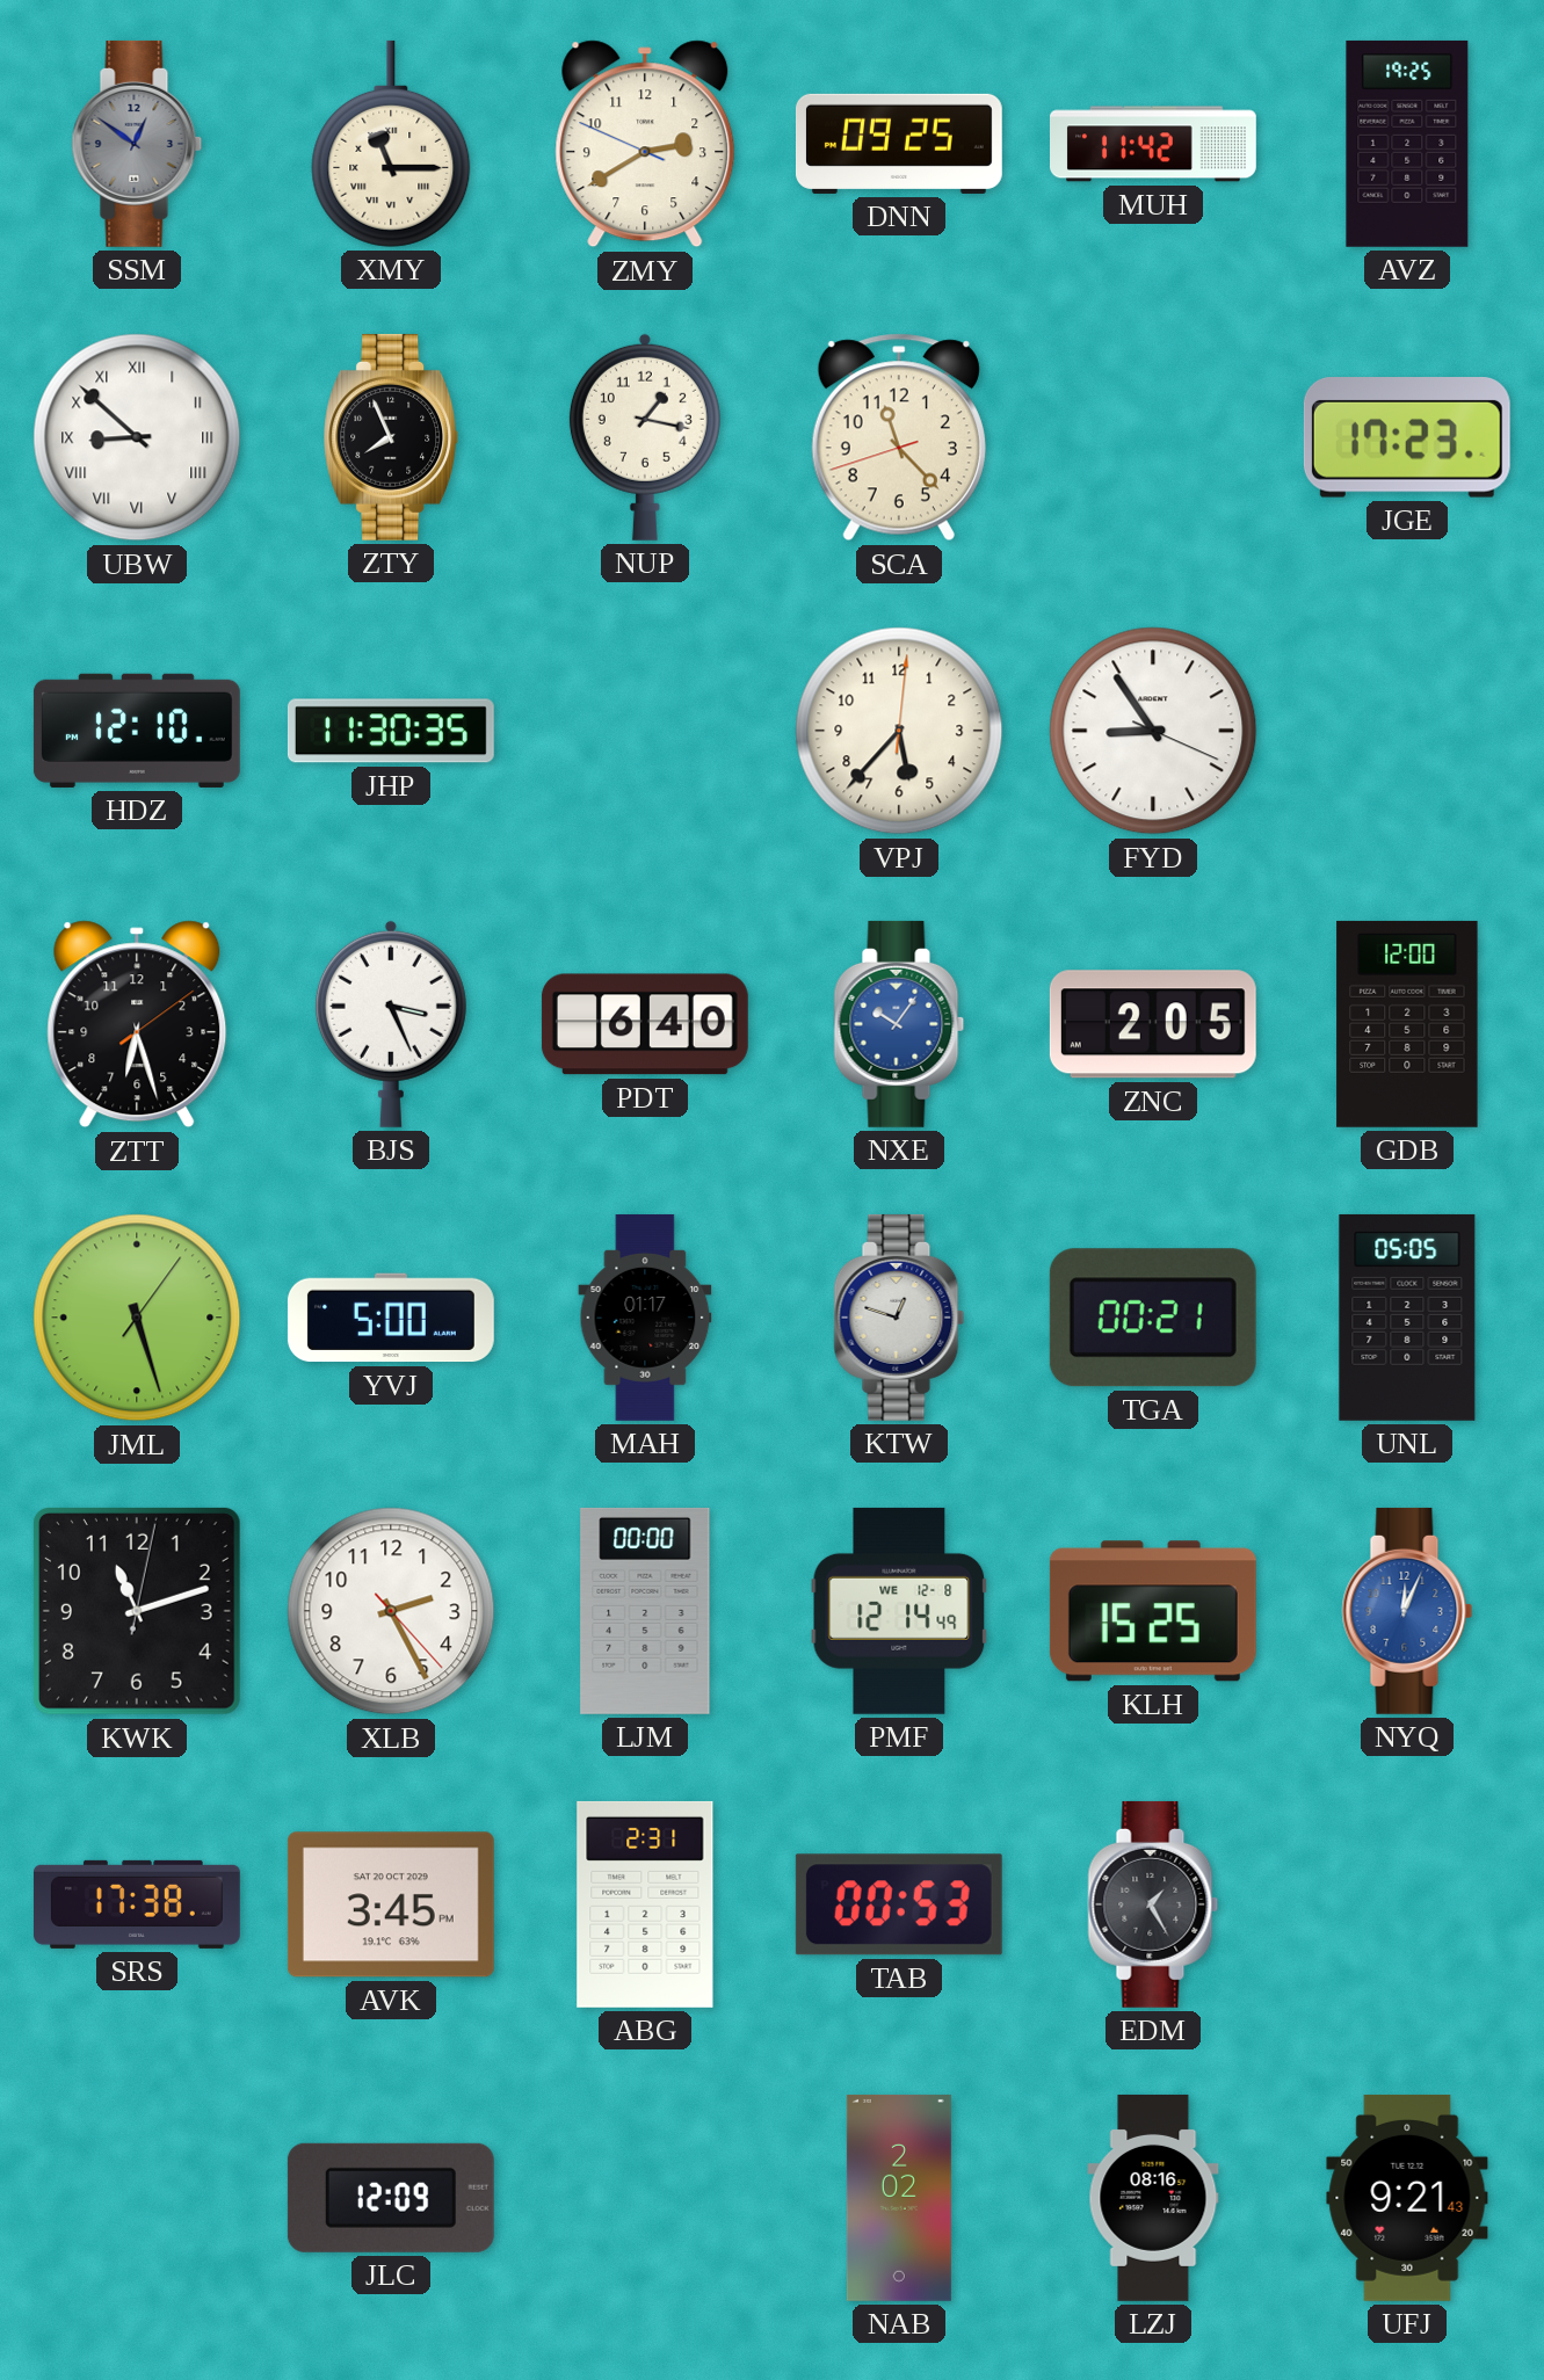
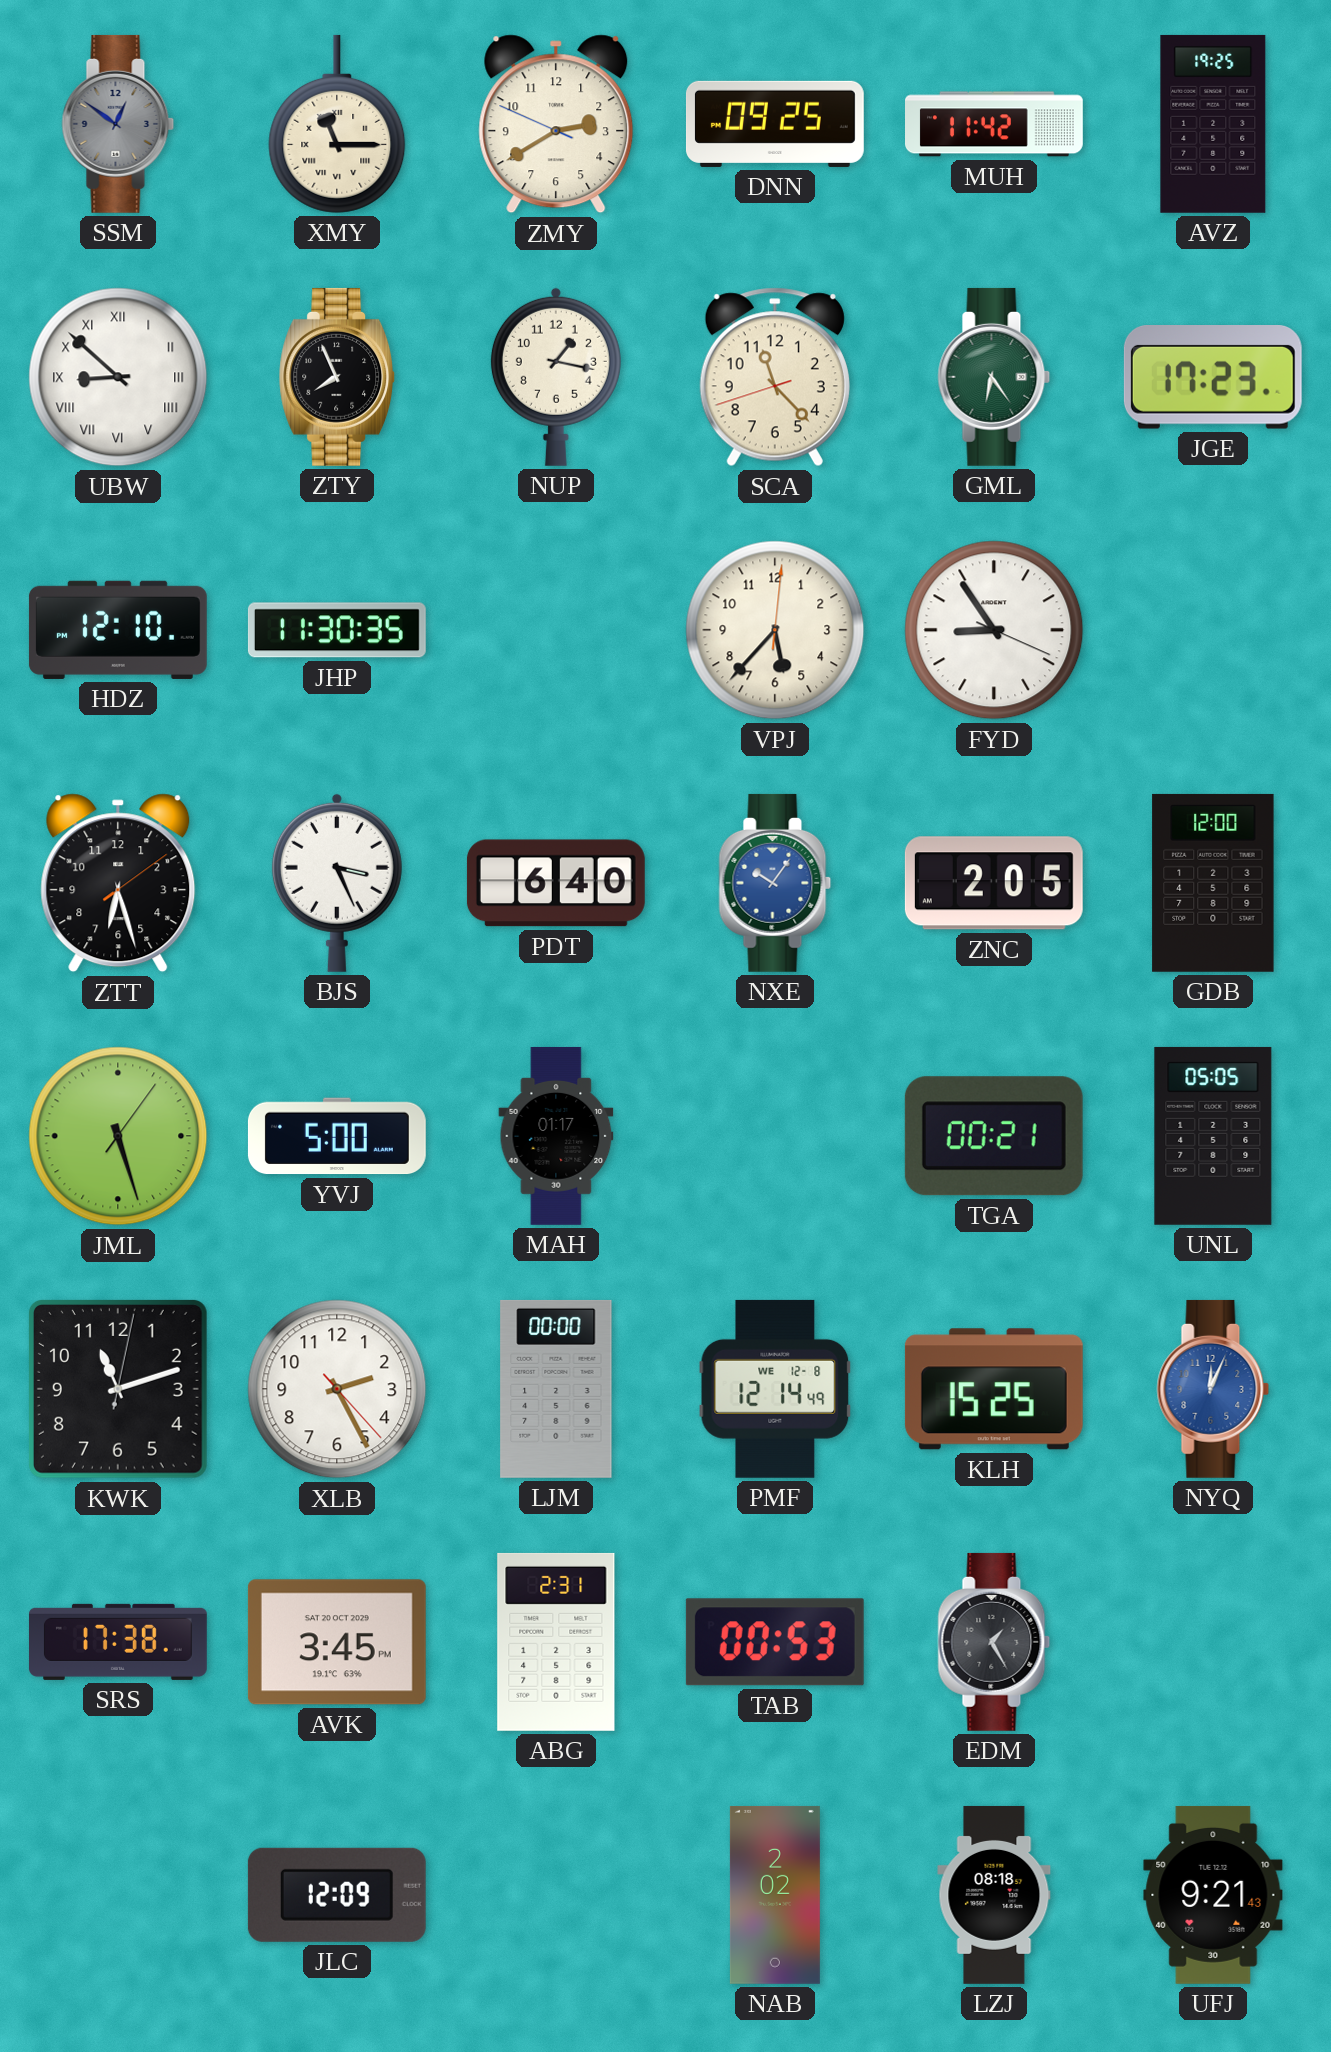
GML: none -> 6:24 (994, 377)
KTW: 12:48 -> none (899, 1318)
LZJ: 08:16 -> 08:18 (994, 1895)
